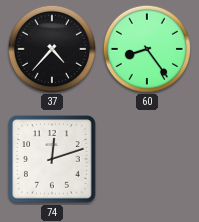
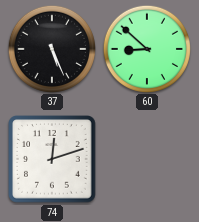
37: 4:37 -> 5:26 (51, 48)
60: 8:24 -> 8:52 (146, 48)
